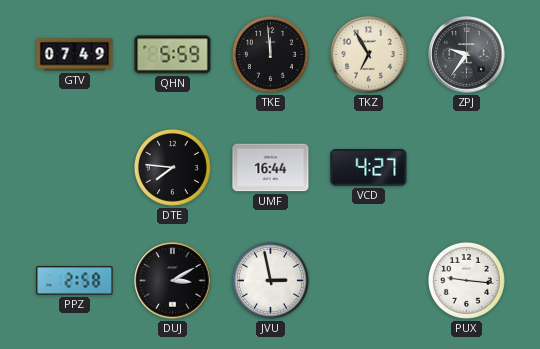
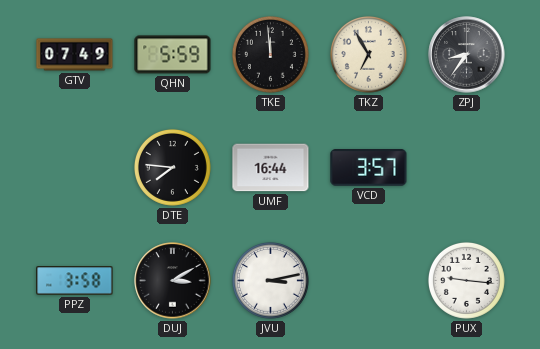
ZPJ: 9:36 -> 8:36 (467, 55)
VCD: 4:27 -> 3:57 (369, 168)
PPZ: 2:58 -> 3:58 (75, 281)
JVU: 2:58 -> 3:13 (270, 280)
